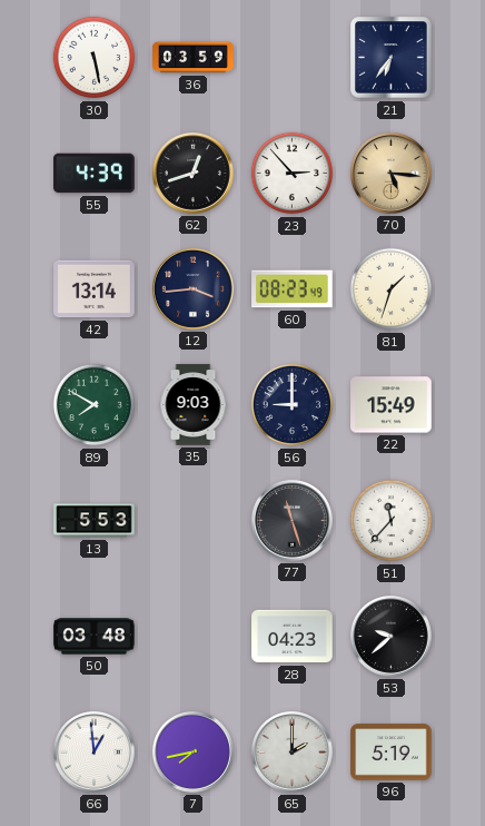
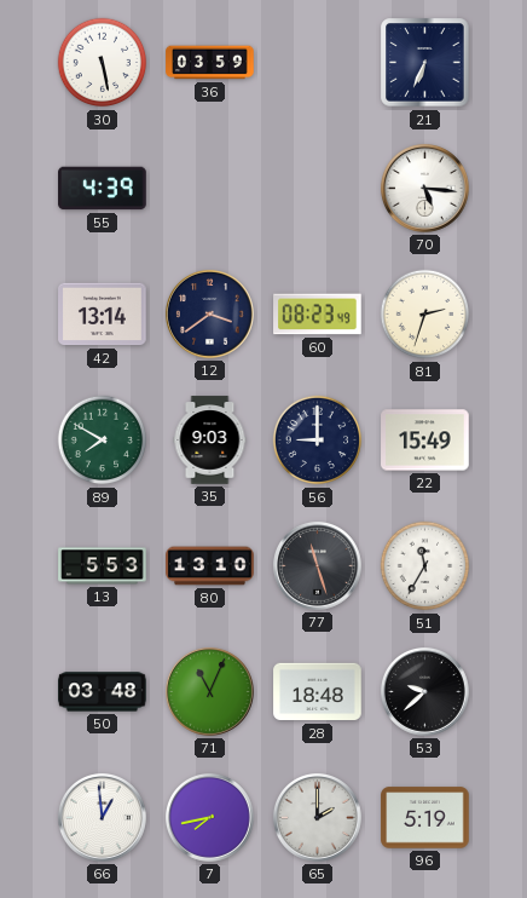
21: 6:36 -> 6:34 (425, 63)
62: 12:42 -> none (192, 173)
23: 2:53 -> none (293, 174)
70 dial: champagne -> white (424, 188)
12: 3:44 -> 3:39 (209, 313)
81: 1:33 -> 2:33 (425, 315)
80: none -> 13:10 (210, 566)
51: 11:37 -> 11:35 (425, 566)
71: none -> 11:04 (209, 691)
28: 04:23 -> 18:48 (318, 692)
